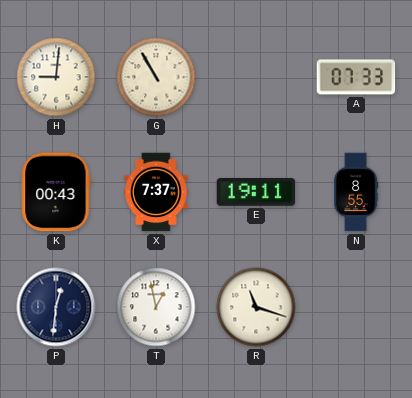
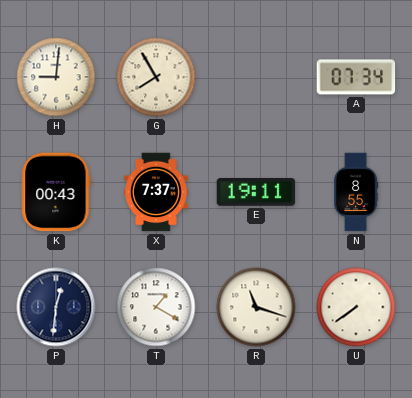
G: 10:55 -> 7:55 (156, 77)
A: 07:33 -> 07:34 (356, 77)
T: 12:58 -> 1:20 (156, 307)
U: none -> 7:39 (356, 307)
